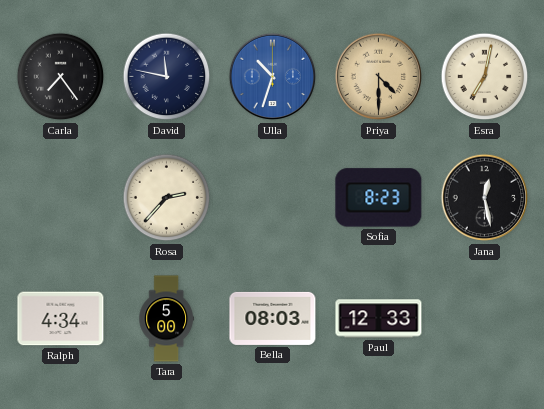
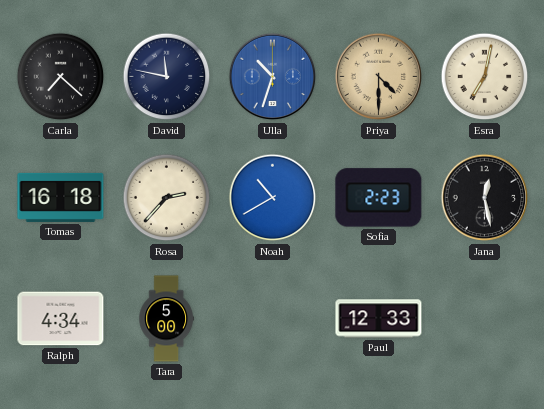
Carla: 7:24 -> 7:22 (61, 77)
Tomas: none -> 16:18 (61, 197)
Noah: none -> 10:40 (273, 198)
Sofia: 8:23 -> 2:23 (379, 198)
Bella: 08:03 -> none (273, 318)
